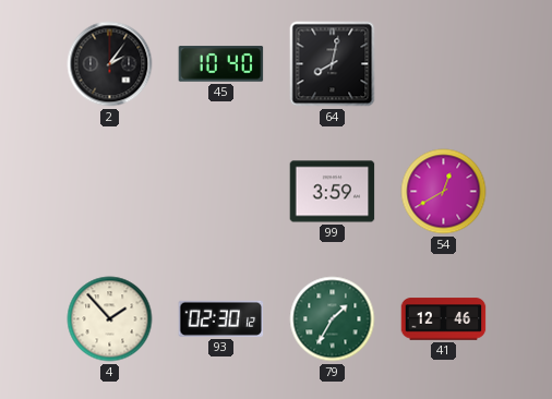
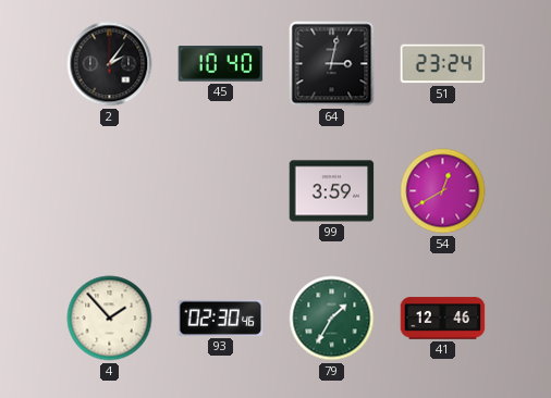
64: 8:02 -> 3:02 (332, 64)
51: none -> 23:24 (443, 64)
93: 02:30:12 -> 02:30:46 (221, 318)
